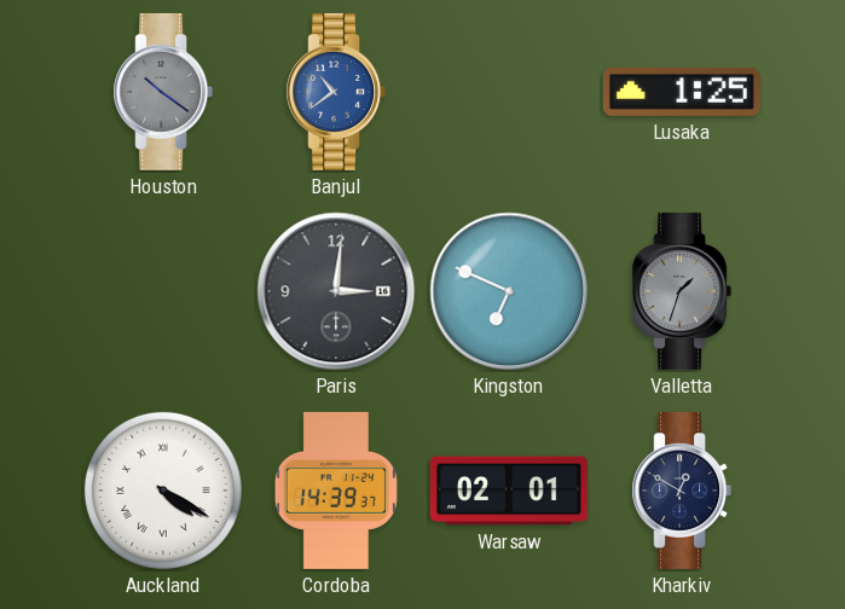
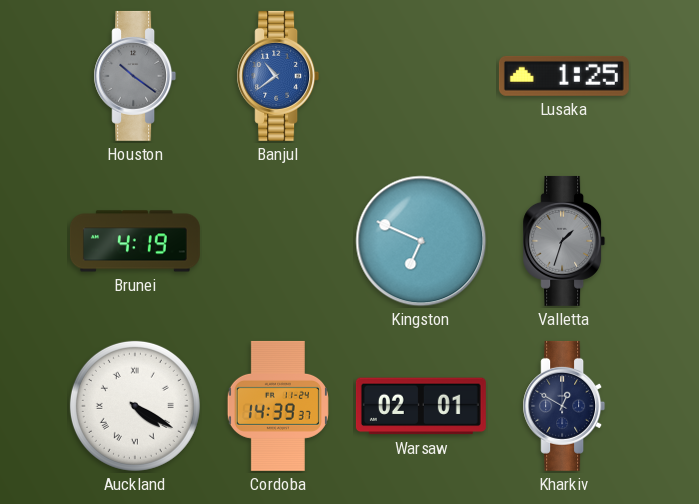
Brunei: none -> 4:19 (135, 241)
Paris: 3:01 -> none (336, 291)
